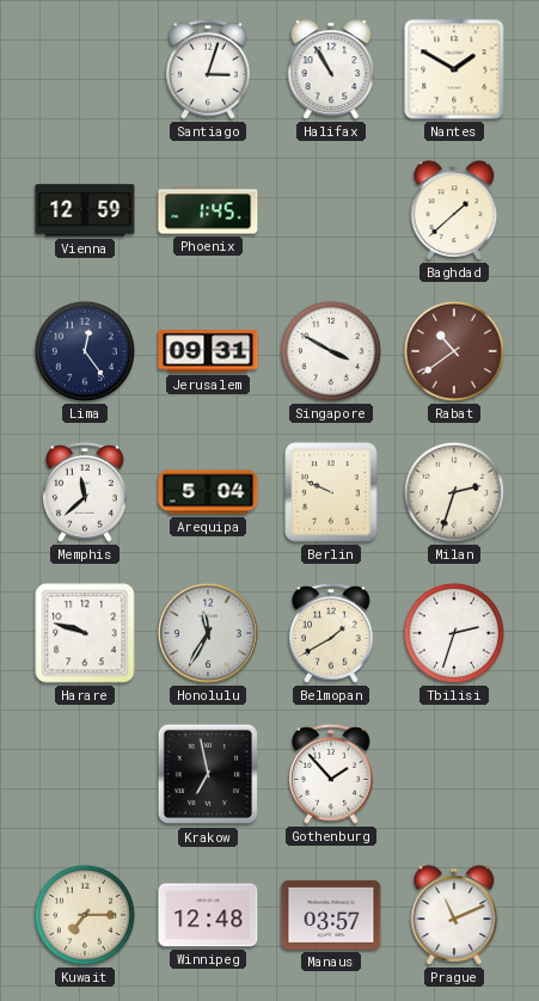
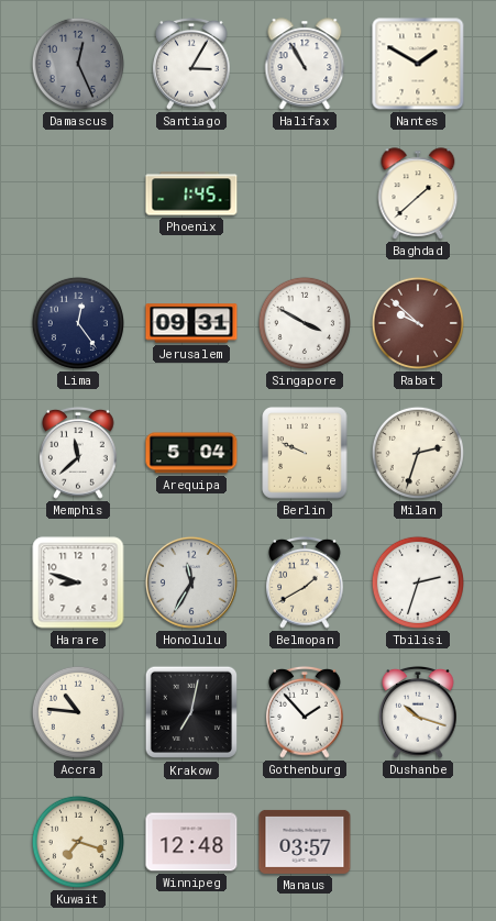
Damascus: none -> 12:26 (78, 64)
Santiago: 3:03 -> 3:05 (191, 64)
Vienna: 12:59 -> none (85, 210)
Rabat: 10:39 -> 9:52 (418, 323)
Harare: 9:48 -> 8:48 (78, 582)
Accra: none -> 10:46 (78, 712)
Krakow: 6:58 -> 7:02 (191, 712)
Dushanbe: none -> 10:18 (418, 712)
Kuwait: 7:15 -> 7:18 (78, 842)
Prague: 11:11 -> none (454, 915)
